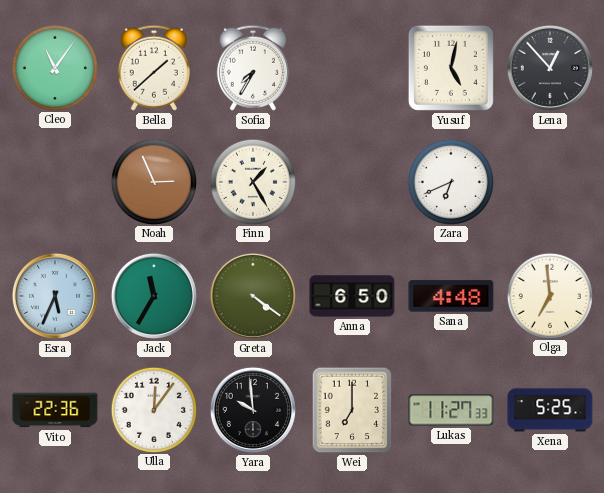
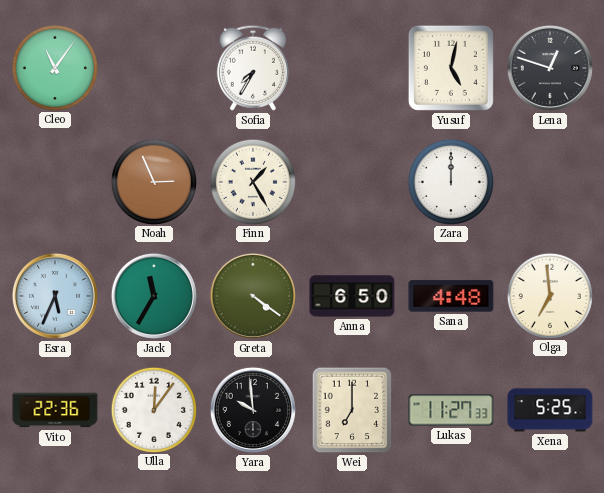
Bella: 1:38 -> none (154, 68)
Lena: 12:53 -> 12:48 (550, 68)
Zara: 6:41 -> 12:00 (450, 181)
